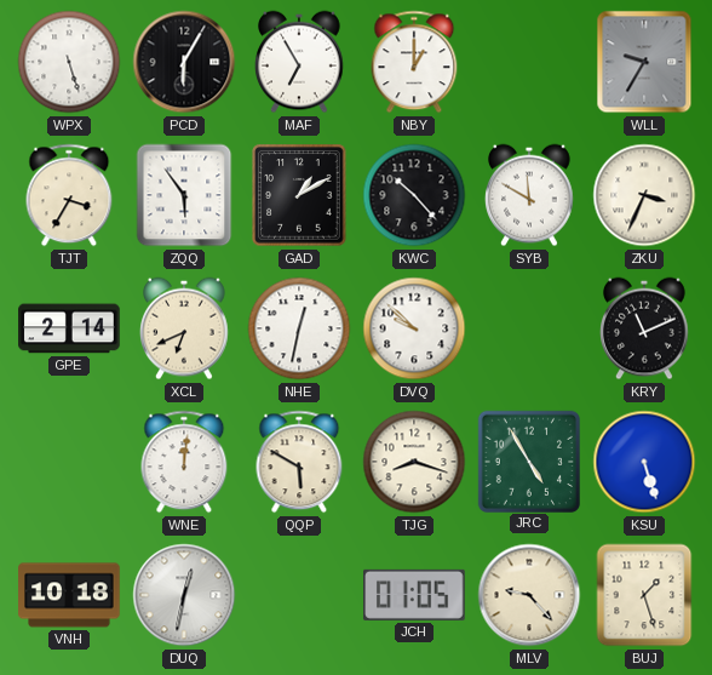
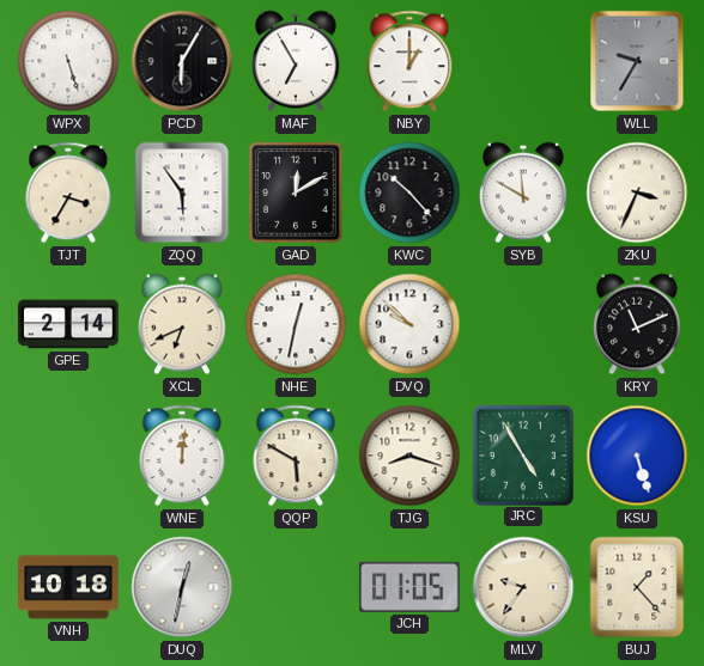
GAD: 1:10 -> 12:10 (296, 193)
MLV: 9:23 -> 9:36 (523, 587)
BUJ: 1:27 -> 1:23 (637, 587)
